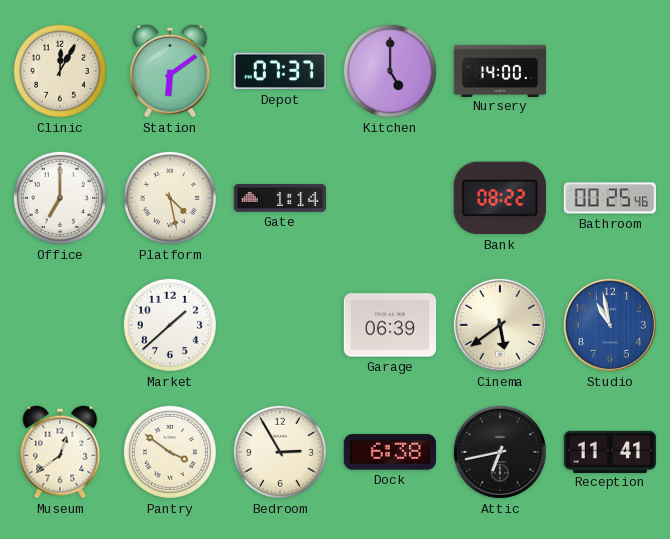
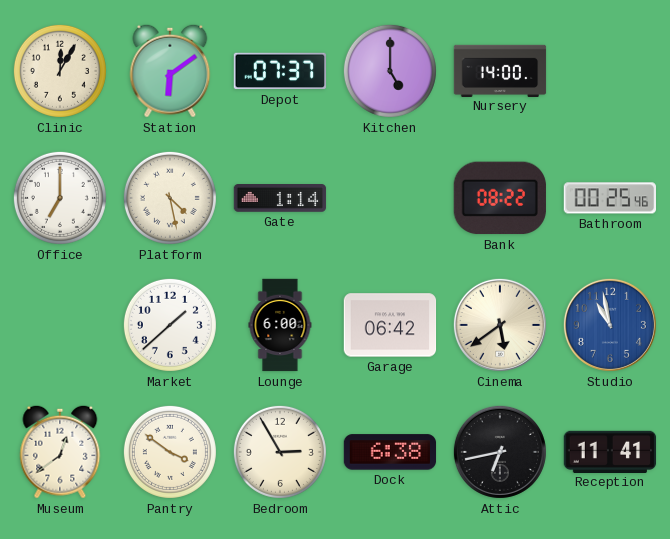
Lounge: none -> 6:00 (280, 325)
Garage: 06:39 -> 06:42 (390, 325)
